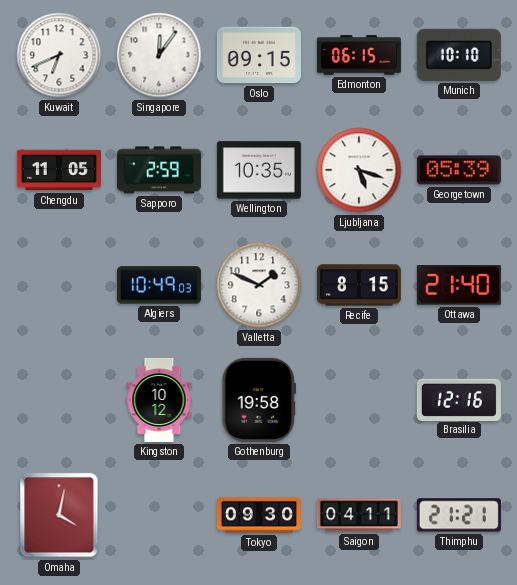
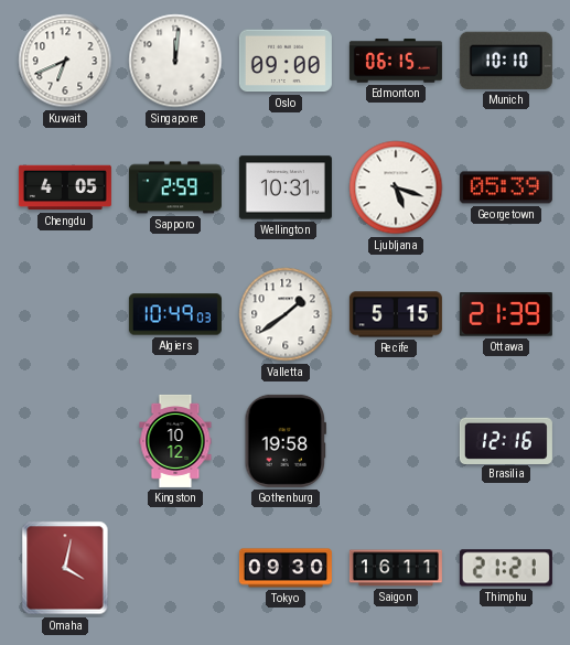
Singapore: 12:06 -> 12:01 (175, 61)
Oslo: 09:15 -> 09:00 (286, 61)
Chengdu: 11:05 -> 4:05 (65, 187)
Wellington: 10:35 -> 10:31 (286, 187)
Valletta: 1:49 -> 1:39 (286, 314)
Recife: 8:15 -> 5:15 (396, 314)
Ottawa: 21:40 -> 21:39 (506, 314)
Saigon: 04:11 -> 16:11 (396, 568)
